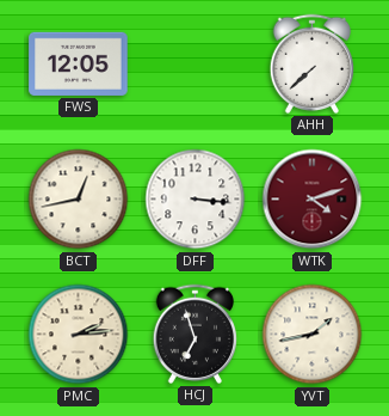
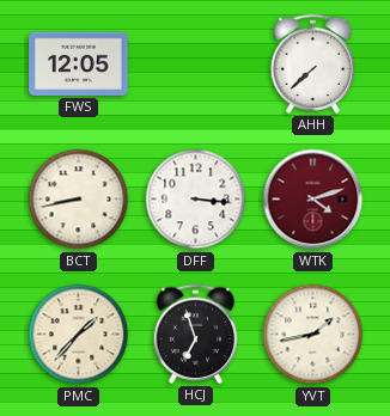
BCT: 12:43 -> 8:43 (79, 200)
PMC: 2:14 -> 1:37 (79, 335)
